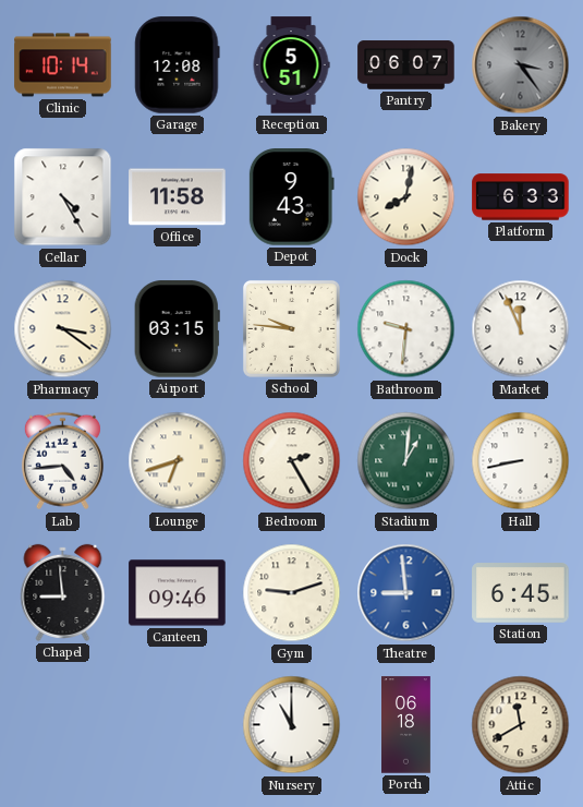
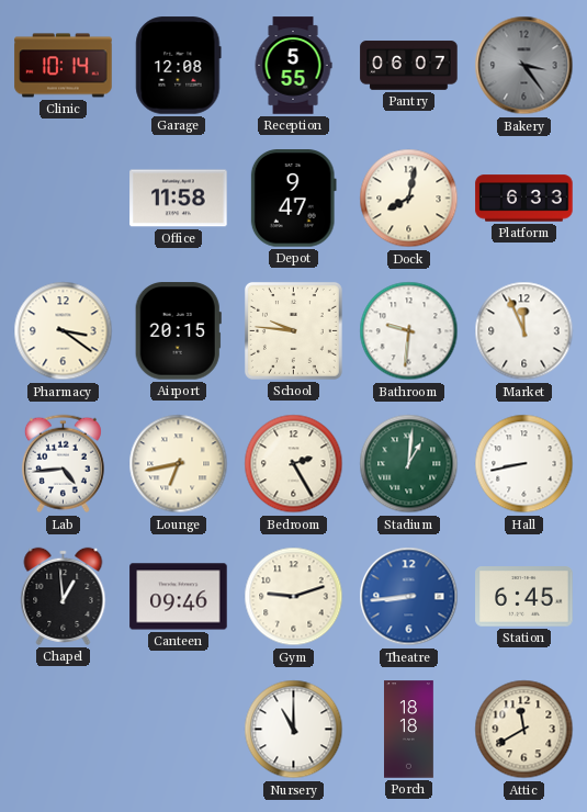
Reception: 5:51 -> 5:55 (293, 66)
Cellar: 4:25 -> none (63, 197)
Depot: 9:43 -> 9:47 (293, 199)
Airport: 03:15 -> 20:15 (178, 331)
Lounge: 6:42 -> 6:43 (179, 464)
Chapel: 8:59 -> 12:59 (64, 596)
Theatre: 8:59 -> 8:44 (409, 597)
Porch: 06:18 -> 18:18 (409, 730)
